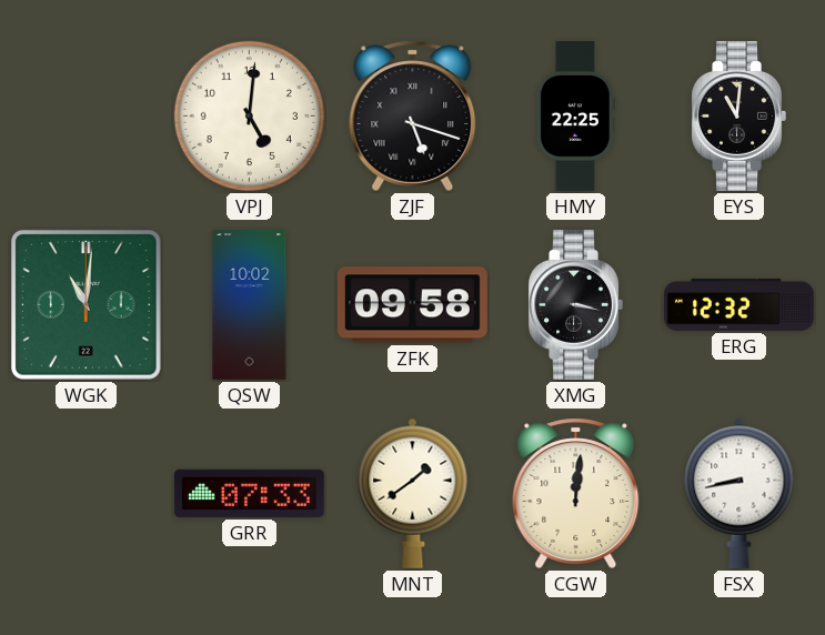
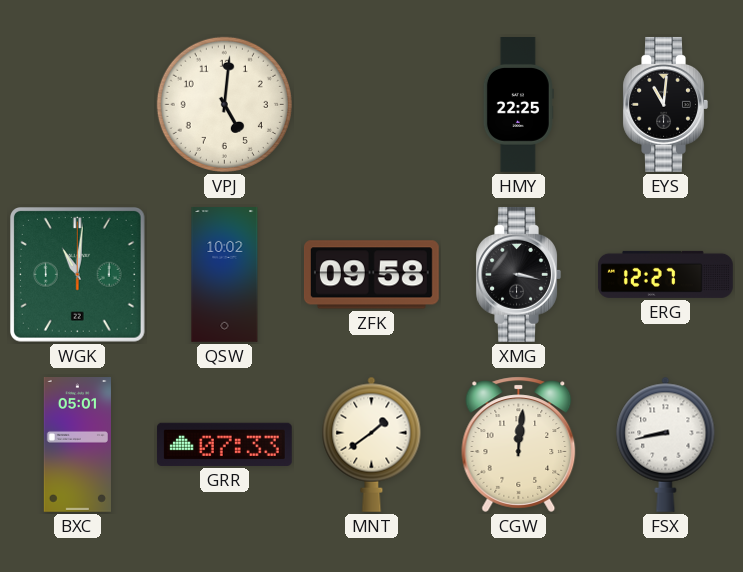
ZJF: 5:18 -> none (413, 115)
ERG: 12:32 -> 12:27 (665, 274)
BXC: none -> 05:01 (77, 445)
